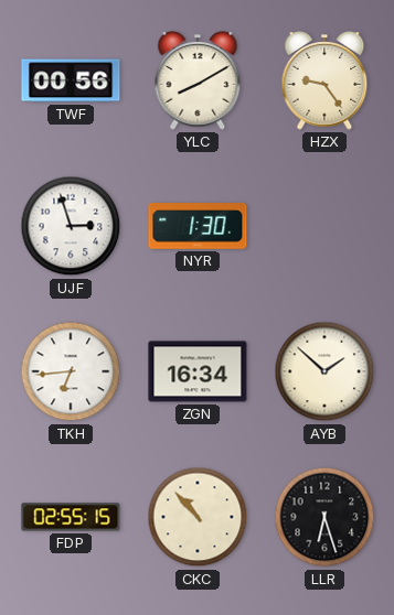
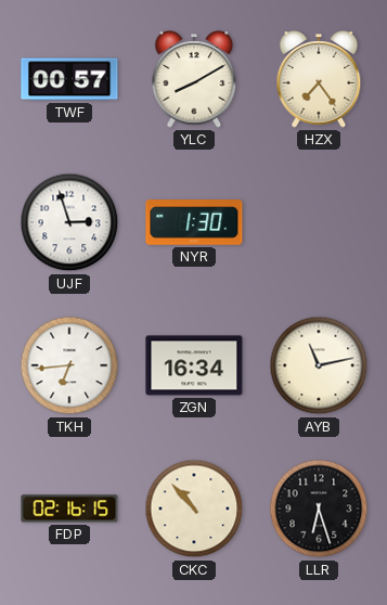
TWF: 00:56 -> 00:57 (69, 79)
HZX: 9:24 -> 7:24 (319, 79)
AYB: 1:52 -> 11:13 (319, 365)
FDP: 02:55 -> 02:16 (69, 509)
